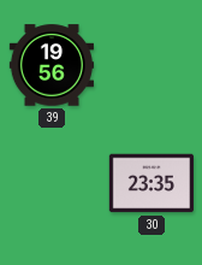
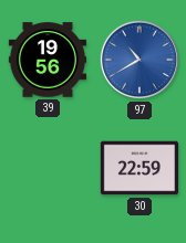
97: none -> 10:40 (139, 60)
30: 23:35 -> 22:59 (138, 168)
